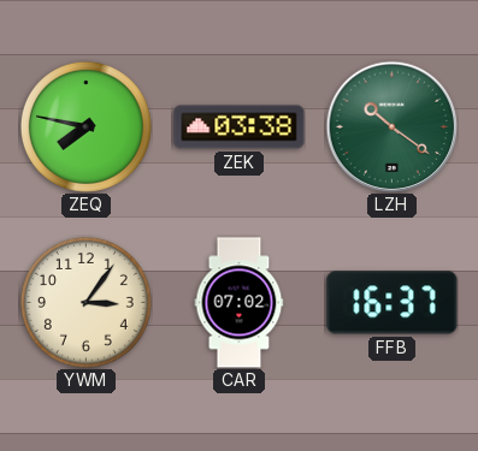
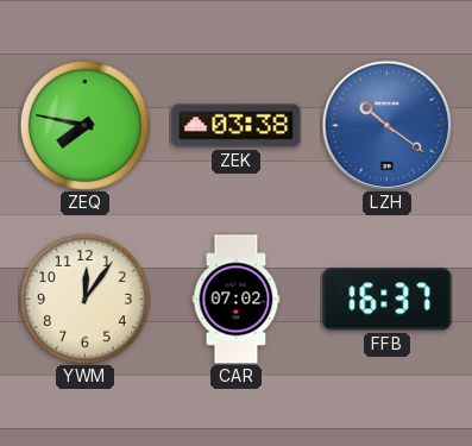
LZH dial: green -> blue (386, 125)
YWM: 3:06 -> 12:06 (84, 299)
